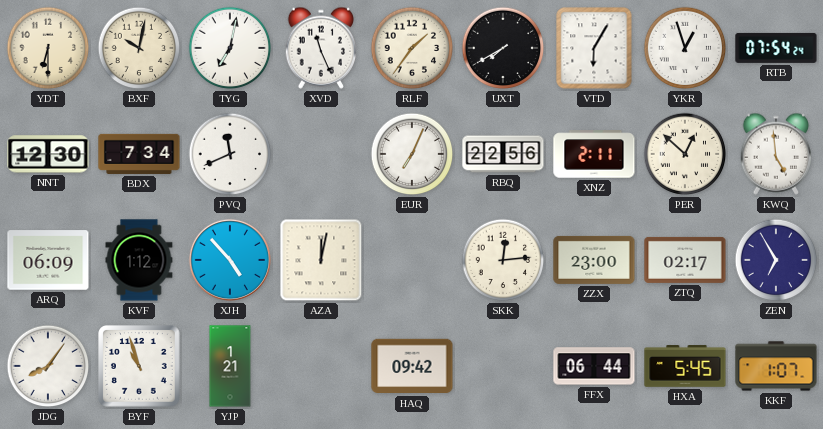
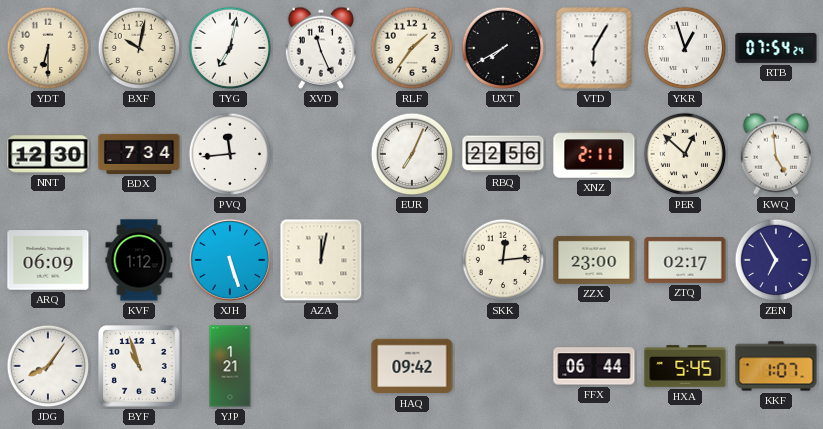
PVQ: 11:41 -> 11:44 (230, 154)
XJH: 4:53 -> 5:27 (230, 260)
